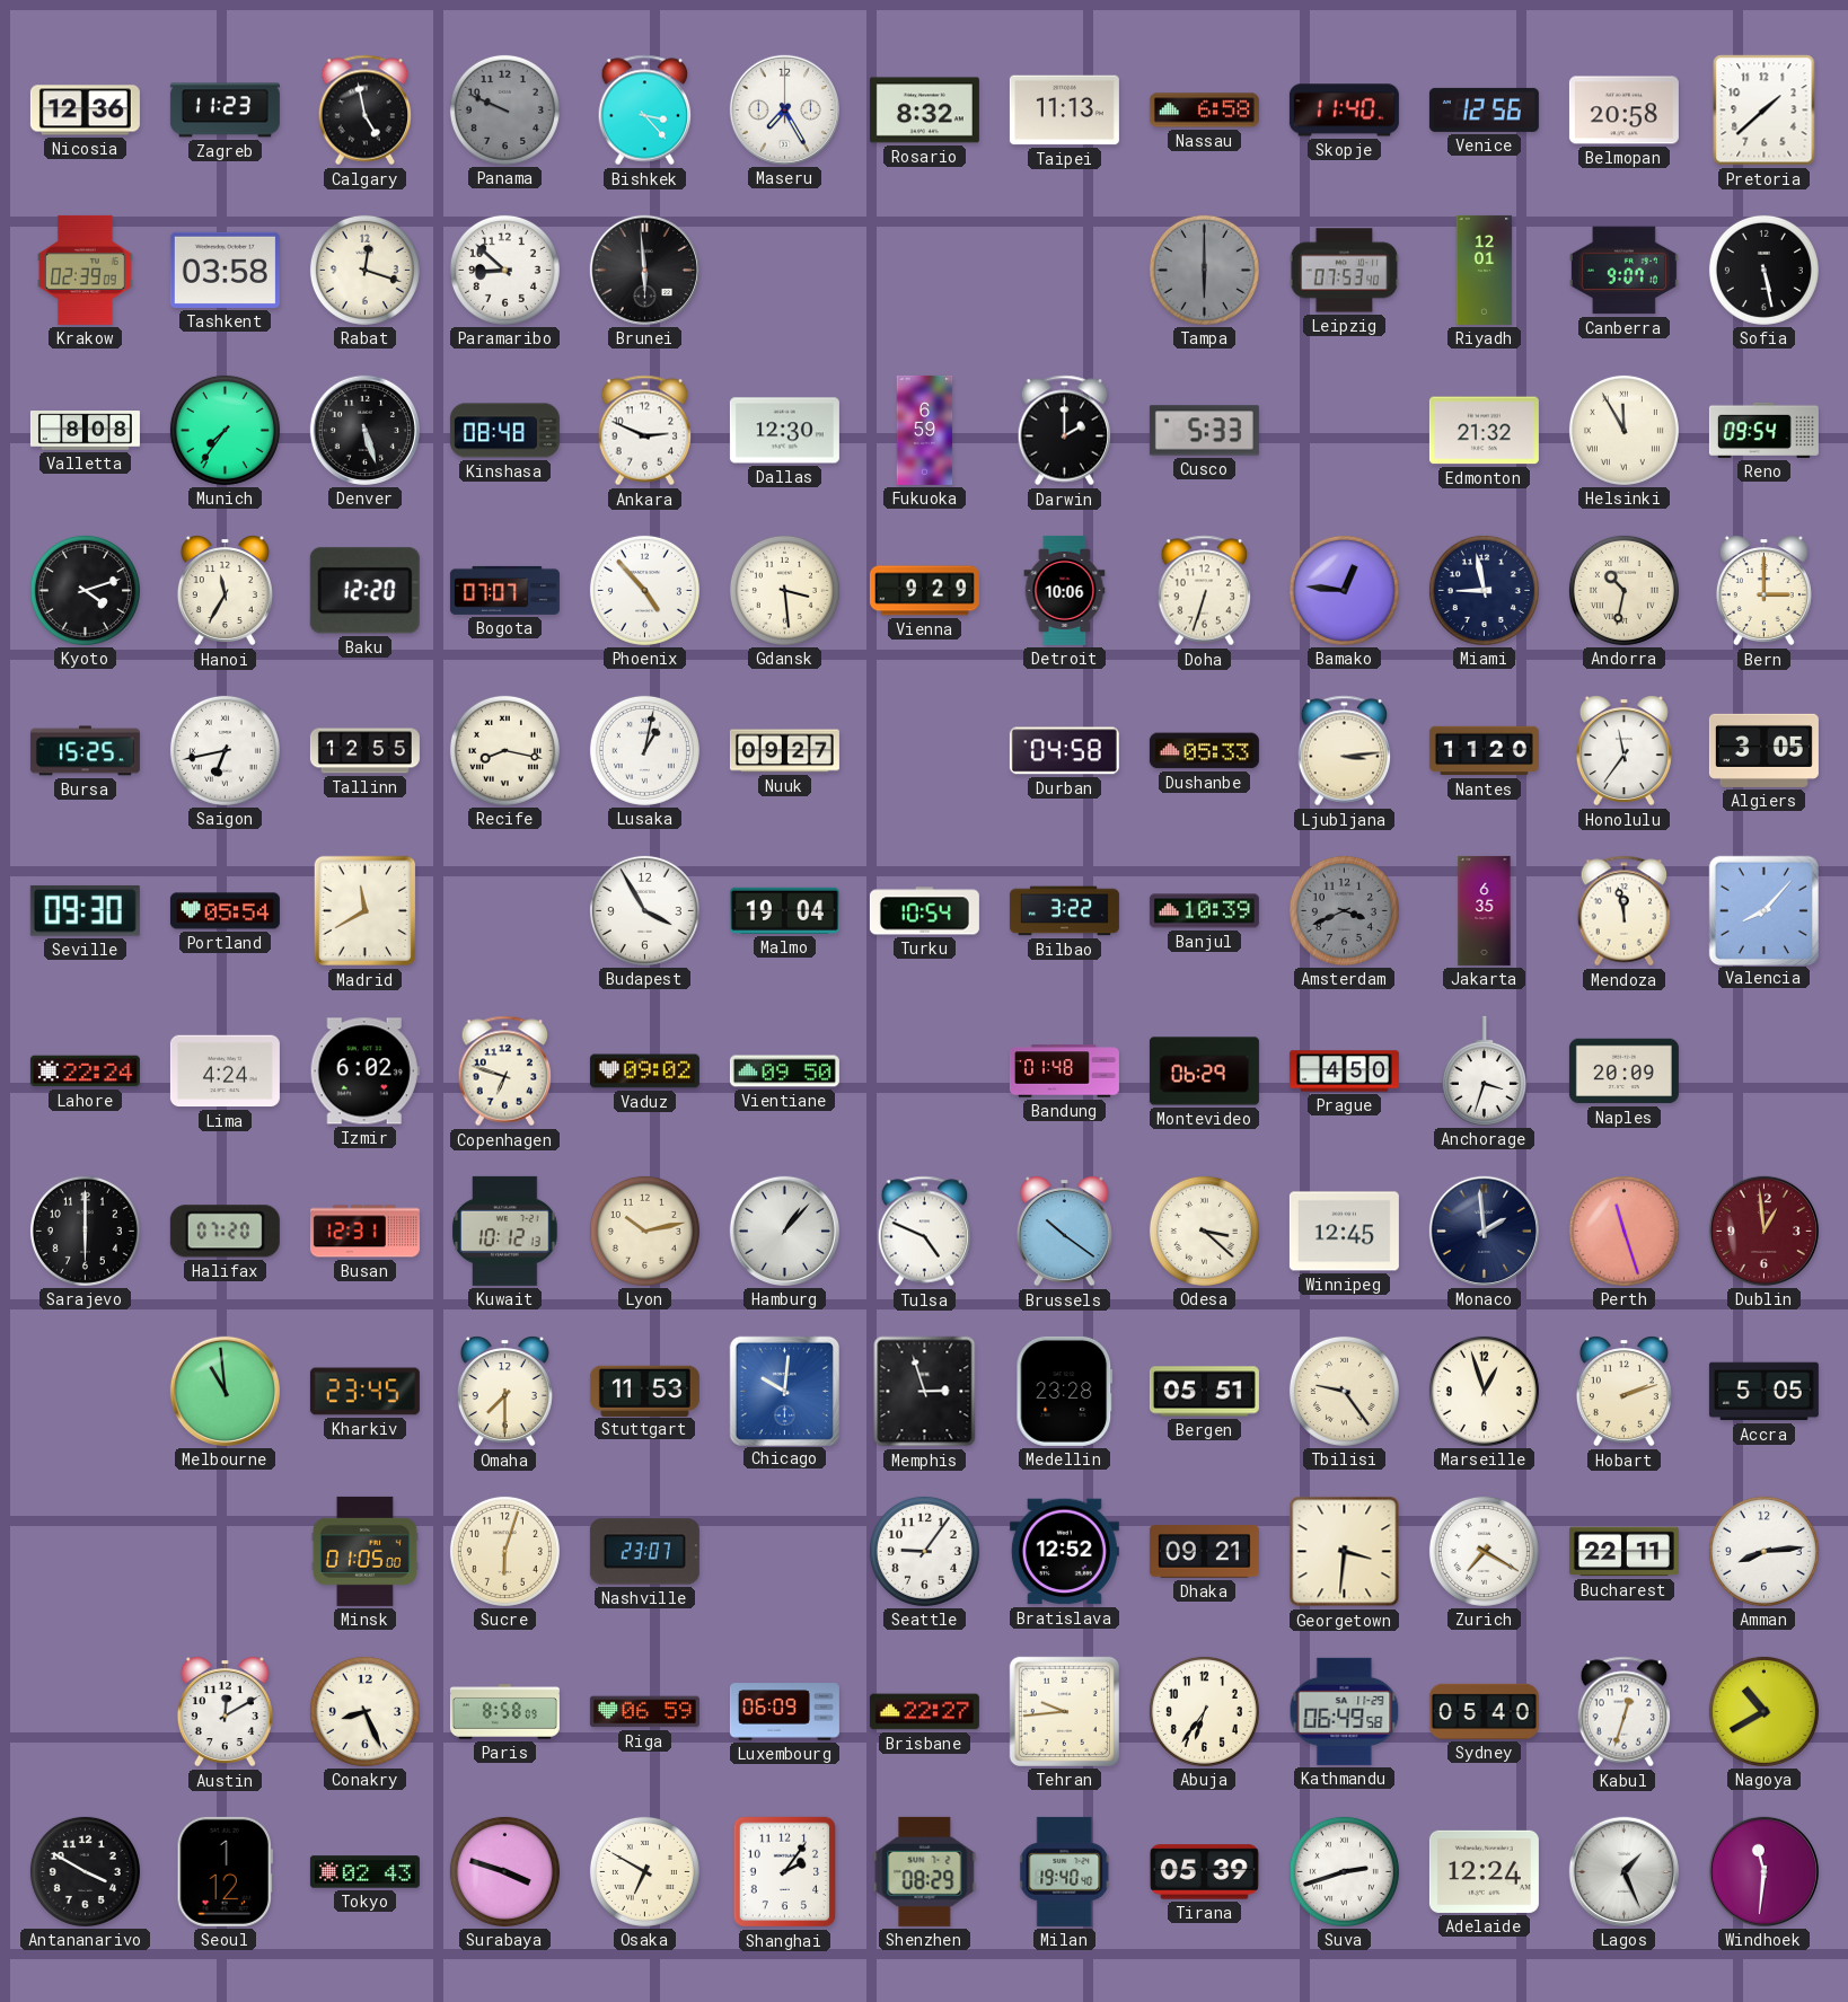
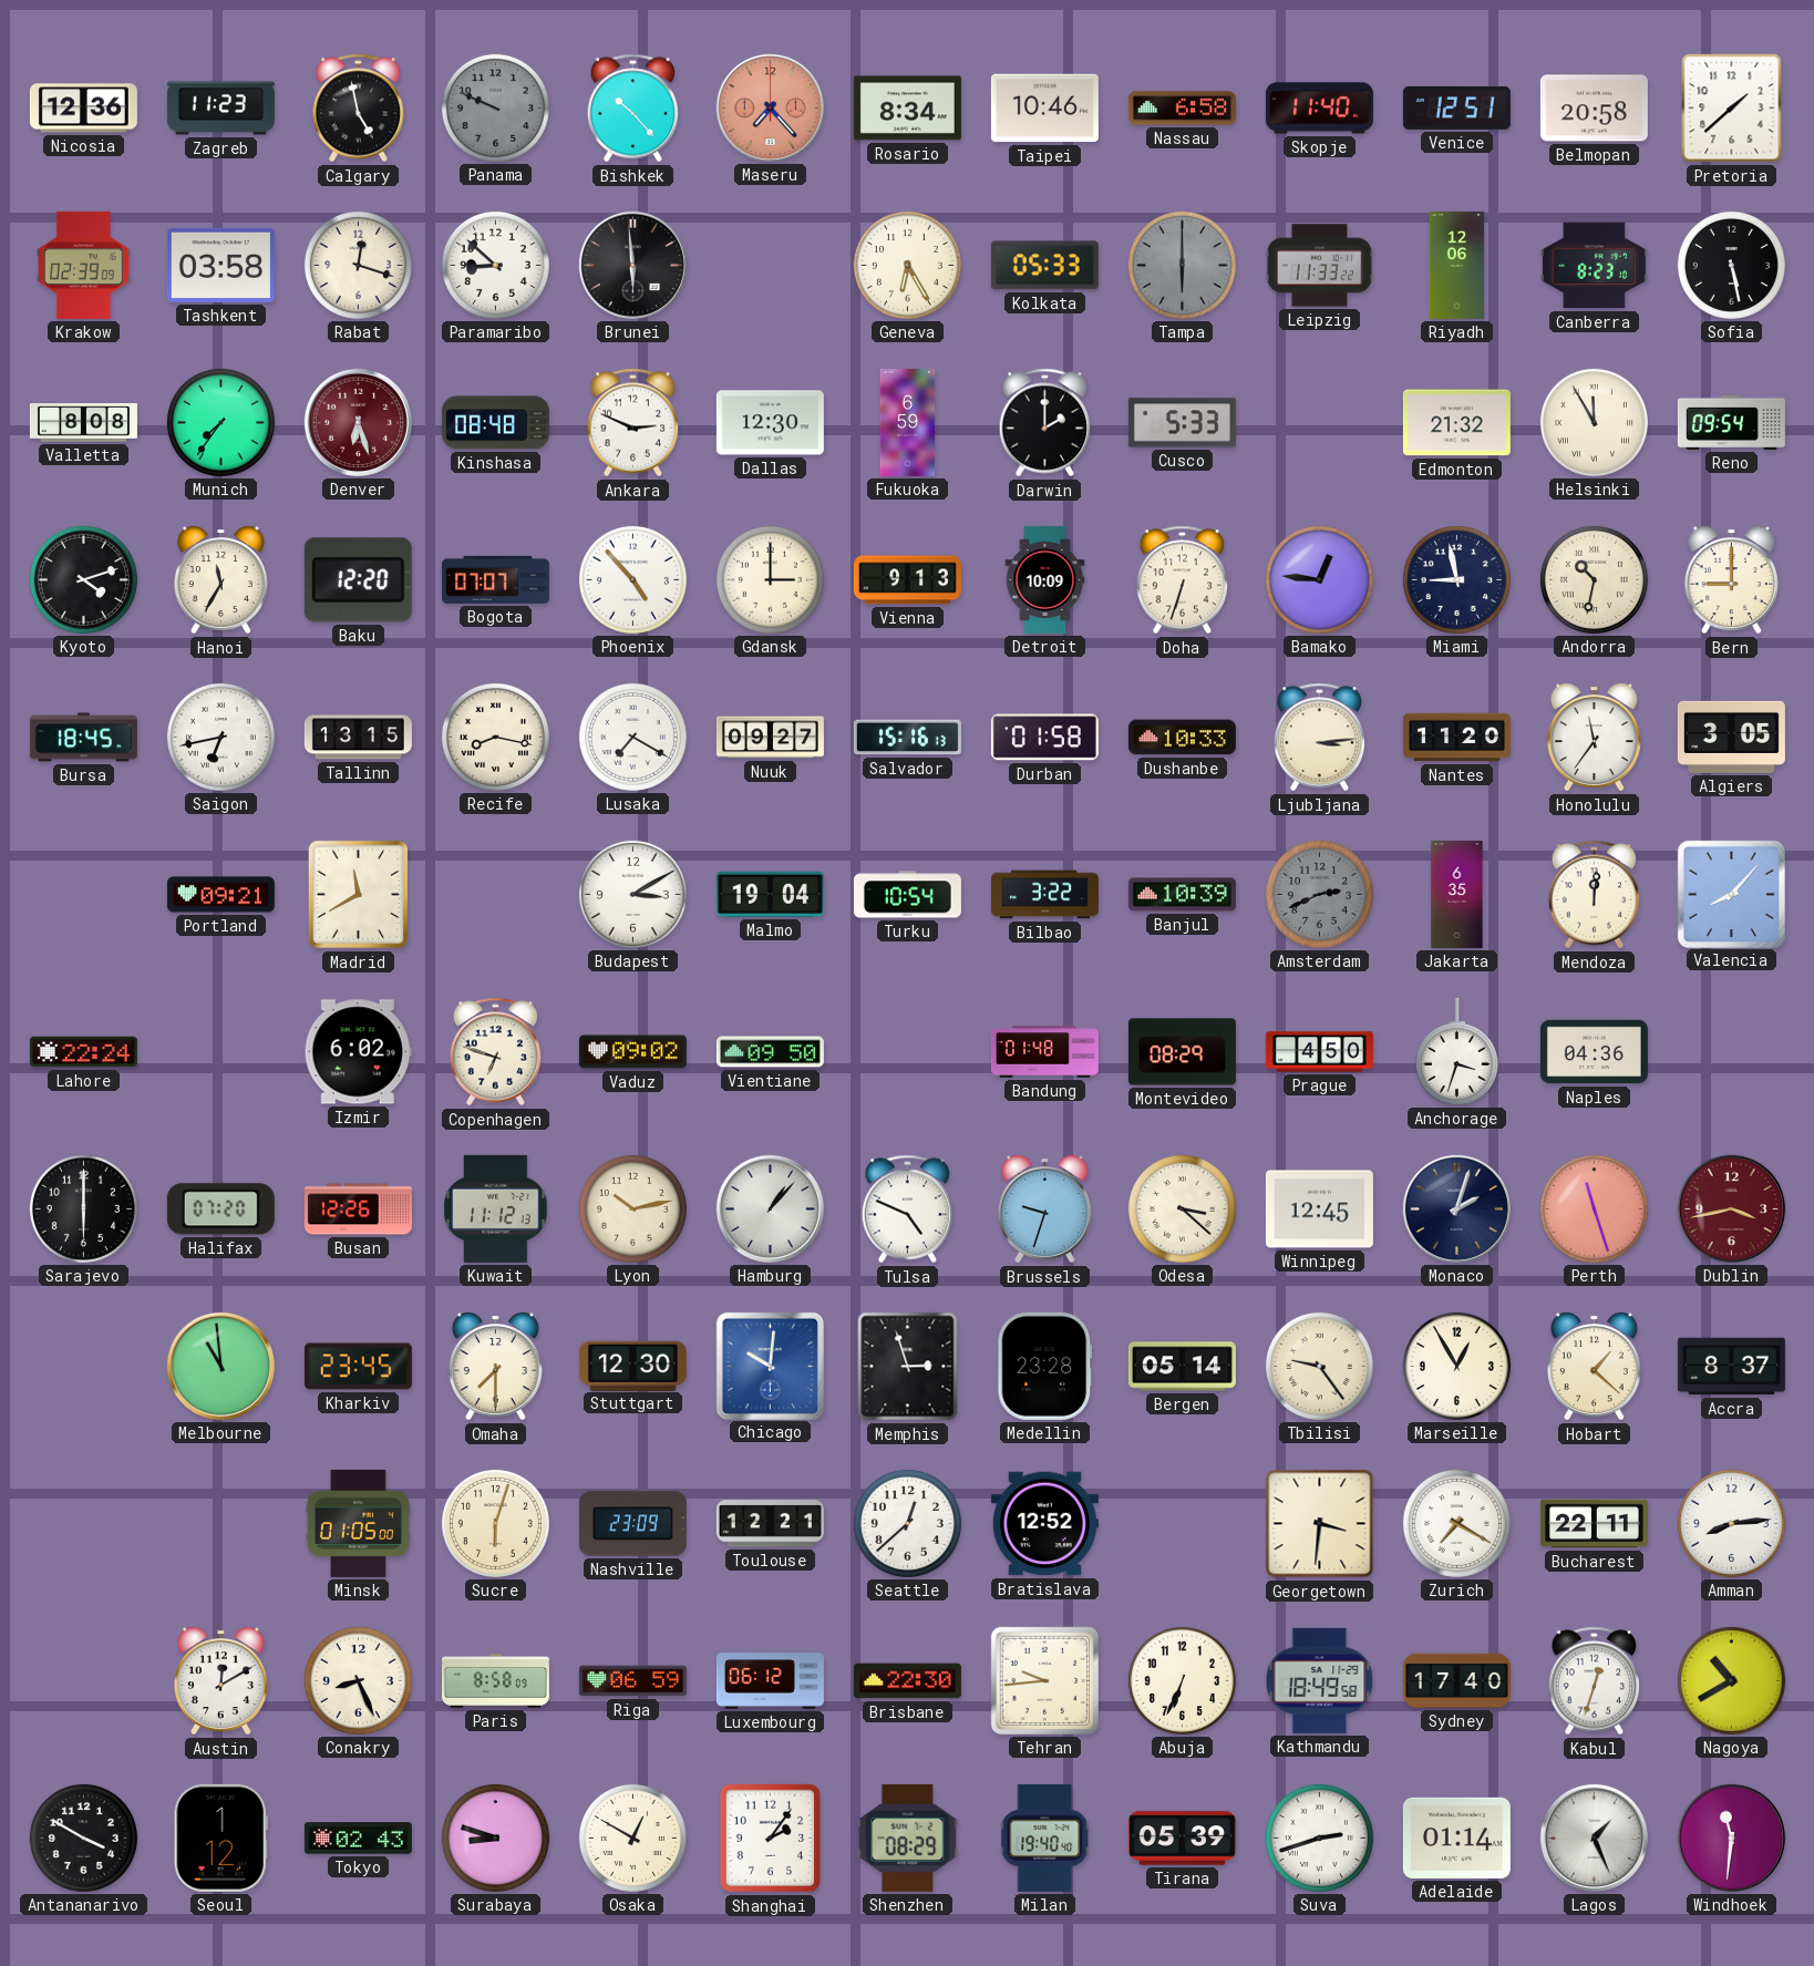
Bishkek: 3:23 -> 10:23 (633, 109)
Maseru: 7:25 -> 7:23 (770, 107)
Maseru dial: white -> salmon (770, 107)
Rosario: 8:32 -> 8:34 (907, 109)
Taipei: 11:13 -> 10:46 (1044, 109)
Venice: 12:56 -> 12:51 (1456, 107)
Geneva: none -> 6:25 (907, 265)
Kolkata: none -> 05:33 (1044, 266)
Leipzig: 07:53 -> 11:33 (1320, 266)
Riyadh: 12:01 -> 12:06 (1457, 265)
Canberra: 9:07 -> 8:23 (1594, 266)
Denver: 5:27 -> 6:27 (358, 422)
Denver dial: black -> burgundy (358, 422)
Gdansk: 3:29 -> 3:00 (770, 579)
Vienna: 9:29 -> 9:13 (907, 580)
Detroit: 10:06 -> 10:09 (1045, 579)
Bern: 3:00 -> 9:00 (1731, 580)
Bursa: 15:25 -> 18:45 (83, 738)
Tallinn: 12:55 -> 13:15 (358, 738)
Lusaka: 1:02 -> 7:20 (632, 737)
Salvador: none -> 15:16 (907, 738)
Durban: 04:58 -> 01:58 (1044, 738)
Dushanbe: 05:33 -> 10:33 (1182, 738)
Seville: 09:30 -> none (85, 910)
Portland: 05:54 -> 09:21 (220, 895)
Budapest: 3:55 -> 3:10 (632, 894)
Amsterdam: 3:41 -> 2:41 (1319, 894)
Mendoza: 11:58 -> 12:01 (1595, 895)
Lima: 4:24 -> none (225, 1071)
Montevideo: 06:29 -> 08:29 (1182, 1052)
Naples: 20:09 -> 04:36 (1594, 1052)
Busan: 12:31 -> 12:26 (358, 1210)
Kuwait: 10:12 -> 11:12 (496, 1208)
Brussels: 10:21 -> 9:33 (1044, 1210)
Monaco: 1:59 -> 2:03 (1456, 1208)
Dublin: 12:59 -> 3:43 (1731, 1208)
Stuttgart: 11:53 -> 12:30 (632, 1366)
Bergen: 05:51 -> 05:14 (1182, 1367)
Marseille: 12:57 -> 12:55 (1456, 1366)
Hobart: 2:12 -> 1:22 (1594, 1367)
Accra: 5:05 -> 8:37 (1731, 1367)
Nashville: 23:07 -> 23:09 (632, 1524)
Toulouse: none -> 12:21 (770, 1524)
Seattle: 9:06 -> 12:38 (907, 1523)
Dhaka: 09:21 -> none (1204, 1552)
Luxembourg: 06:09 -> 06:12 (770, 1681)
Brisbane: 22:27 -> 22:30 (907, 1681)
Abuja: 6:36 -> 6:34 (1182, 1680)
Kathmandu: 06:49 -> 18:49 (1320, 1680)
Sydney: 05:40 -> 17:40 (1456, 1680)
Surabaya: 3:48 -> 8:48 (495, 1838)
Osaka: 6:50 -> 12:50 (632, 1838)
Adelaide: 12:24 -> 01:14 (1456, 1838)
